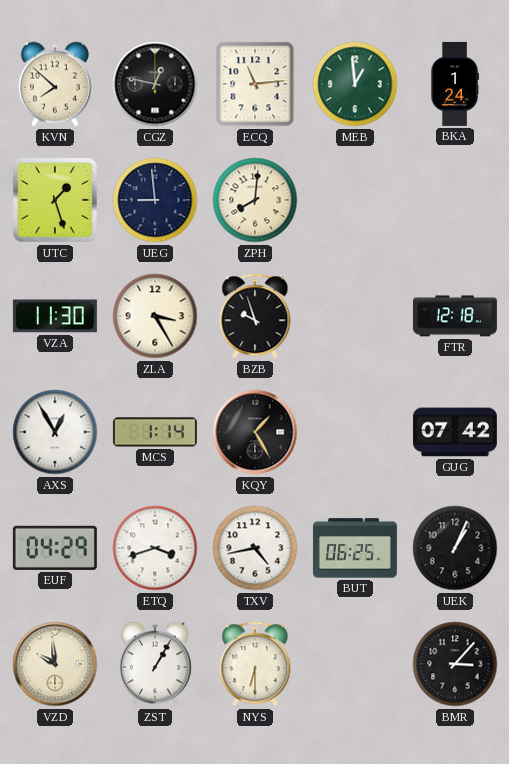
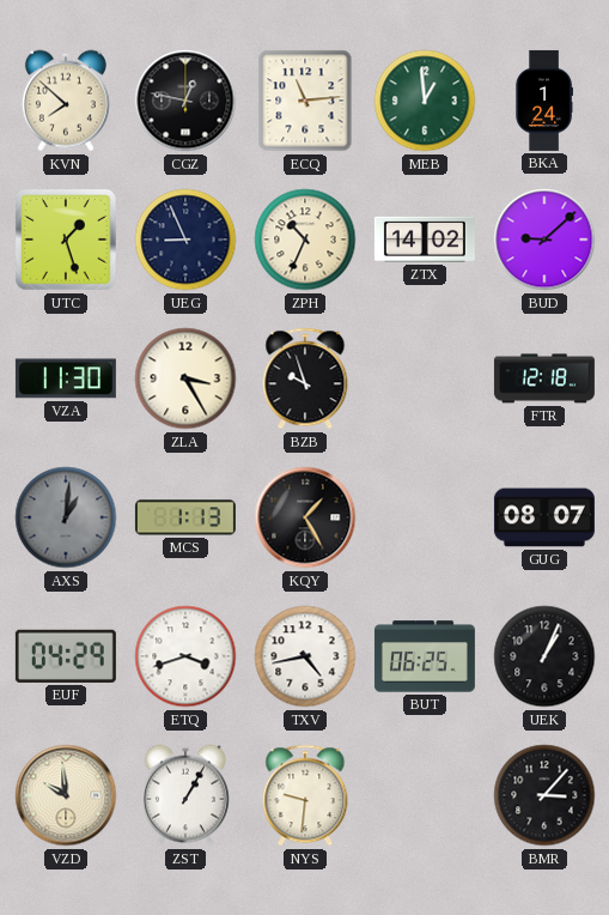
UEG: 8:59 -> 8:56 (185, 240)
ZPH: 8:01 -> 10:34 (305, 240)
ZTX: none -> 14:02 (425, 240)
BUD: none -> 9:08 (544, 240)
AXS: 12:55 -> 1:01 (66, 517)
AXS dial: white -> grey (66, 517)
MCS: 1:14 -> 1:13 (185, 517)
GUG: 07:42 -> 08:07 (544, 517)
NYS: 6:30 -> 9:31 (305, 795)
